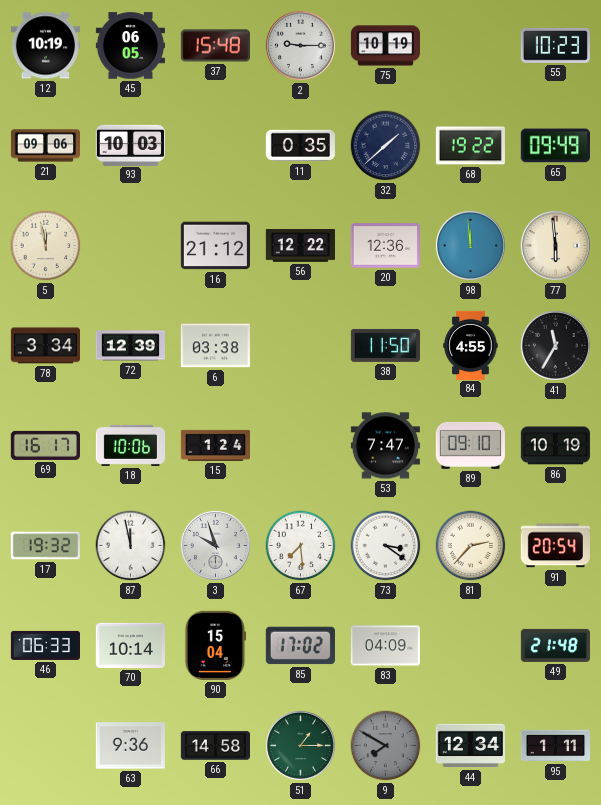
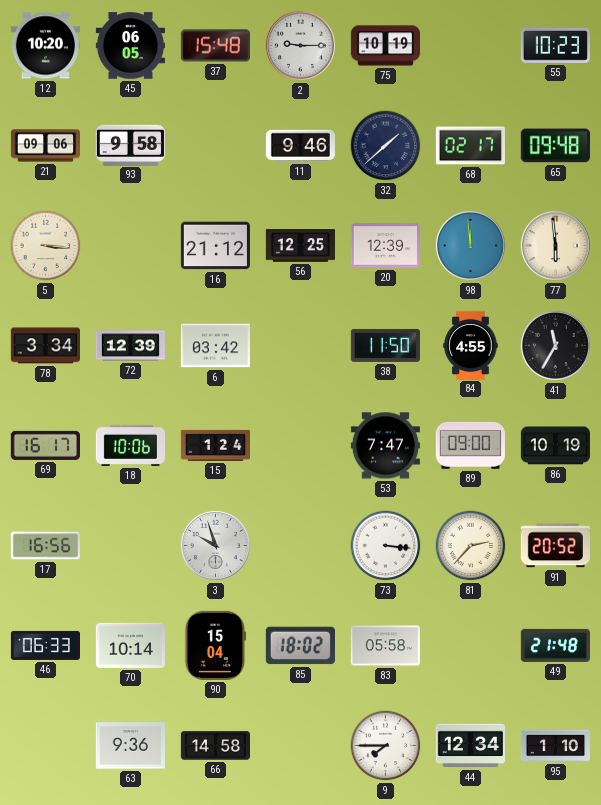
12: 10:19 -> 10:20 (45, 46)
93: 10:03 -> 9:58 (130, 145)
11: 0:35 -> 9:46 (300, 146)
68: 19:22 -> 02:17 (470, 146)
65: 09:49 -> 09:48 (555, 146)
5: 11:58 -> 3:16 (46, 246)
56: 12:22 -> 12:25 (300, 246)
20: 12:36 -> 12:39 (385, 246)
6: 03:38 -> 03:42 (215, 346)
89: 09:10 -> 09:00 (470, 446)
17: 19:32 -> 16:56 (45, 546)
87: 11:58 -> none (131, 546)
67: 7:29 -> none (301, 546)
73: 3:21 -> 3:16 (386, 546)
91: 20:54 -> 20:52 (555, 546)
85: 17:02 -> 18:02 (300, 646)
83: 04:09 -> 05:58 (385, 646)
51: 1:15 -> none (300, 745)
9: 7:50 -> 7:45 (386, 746)
9 dial: grey -> white (386, 746)
95: 1:11 -> 1:10 (555, 746)
